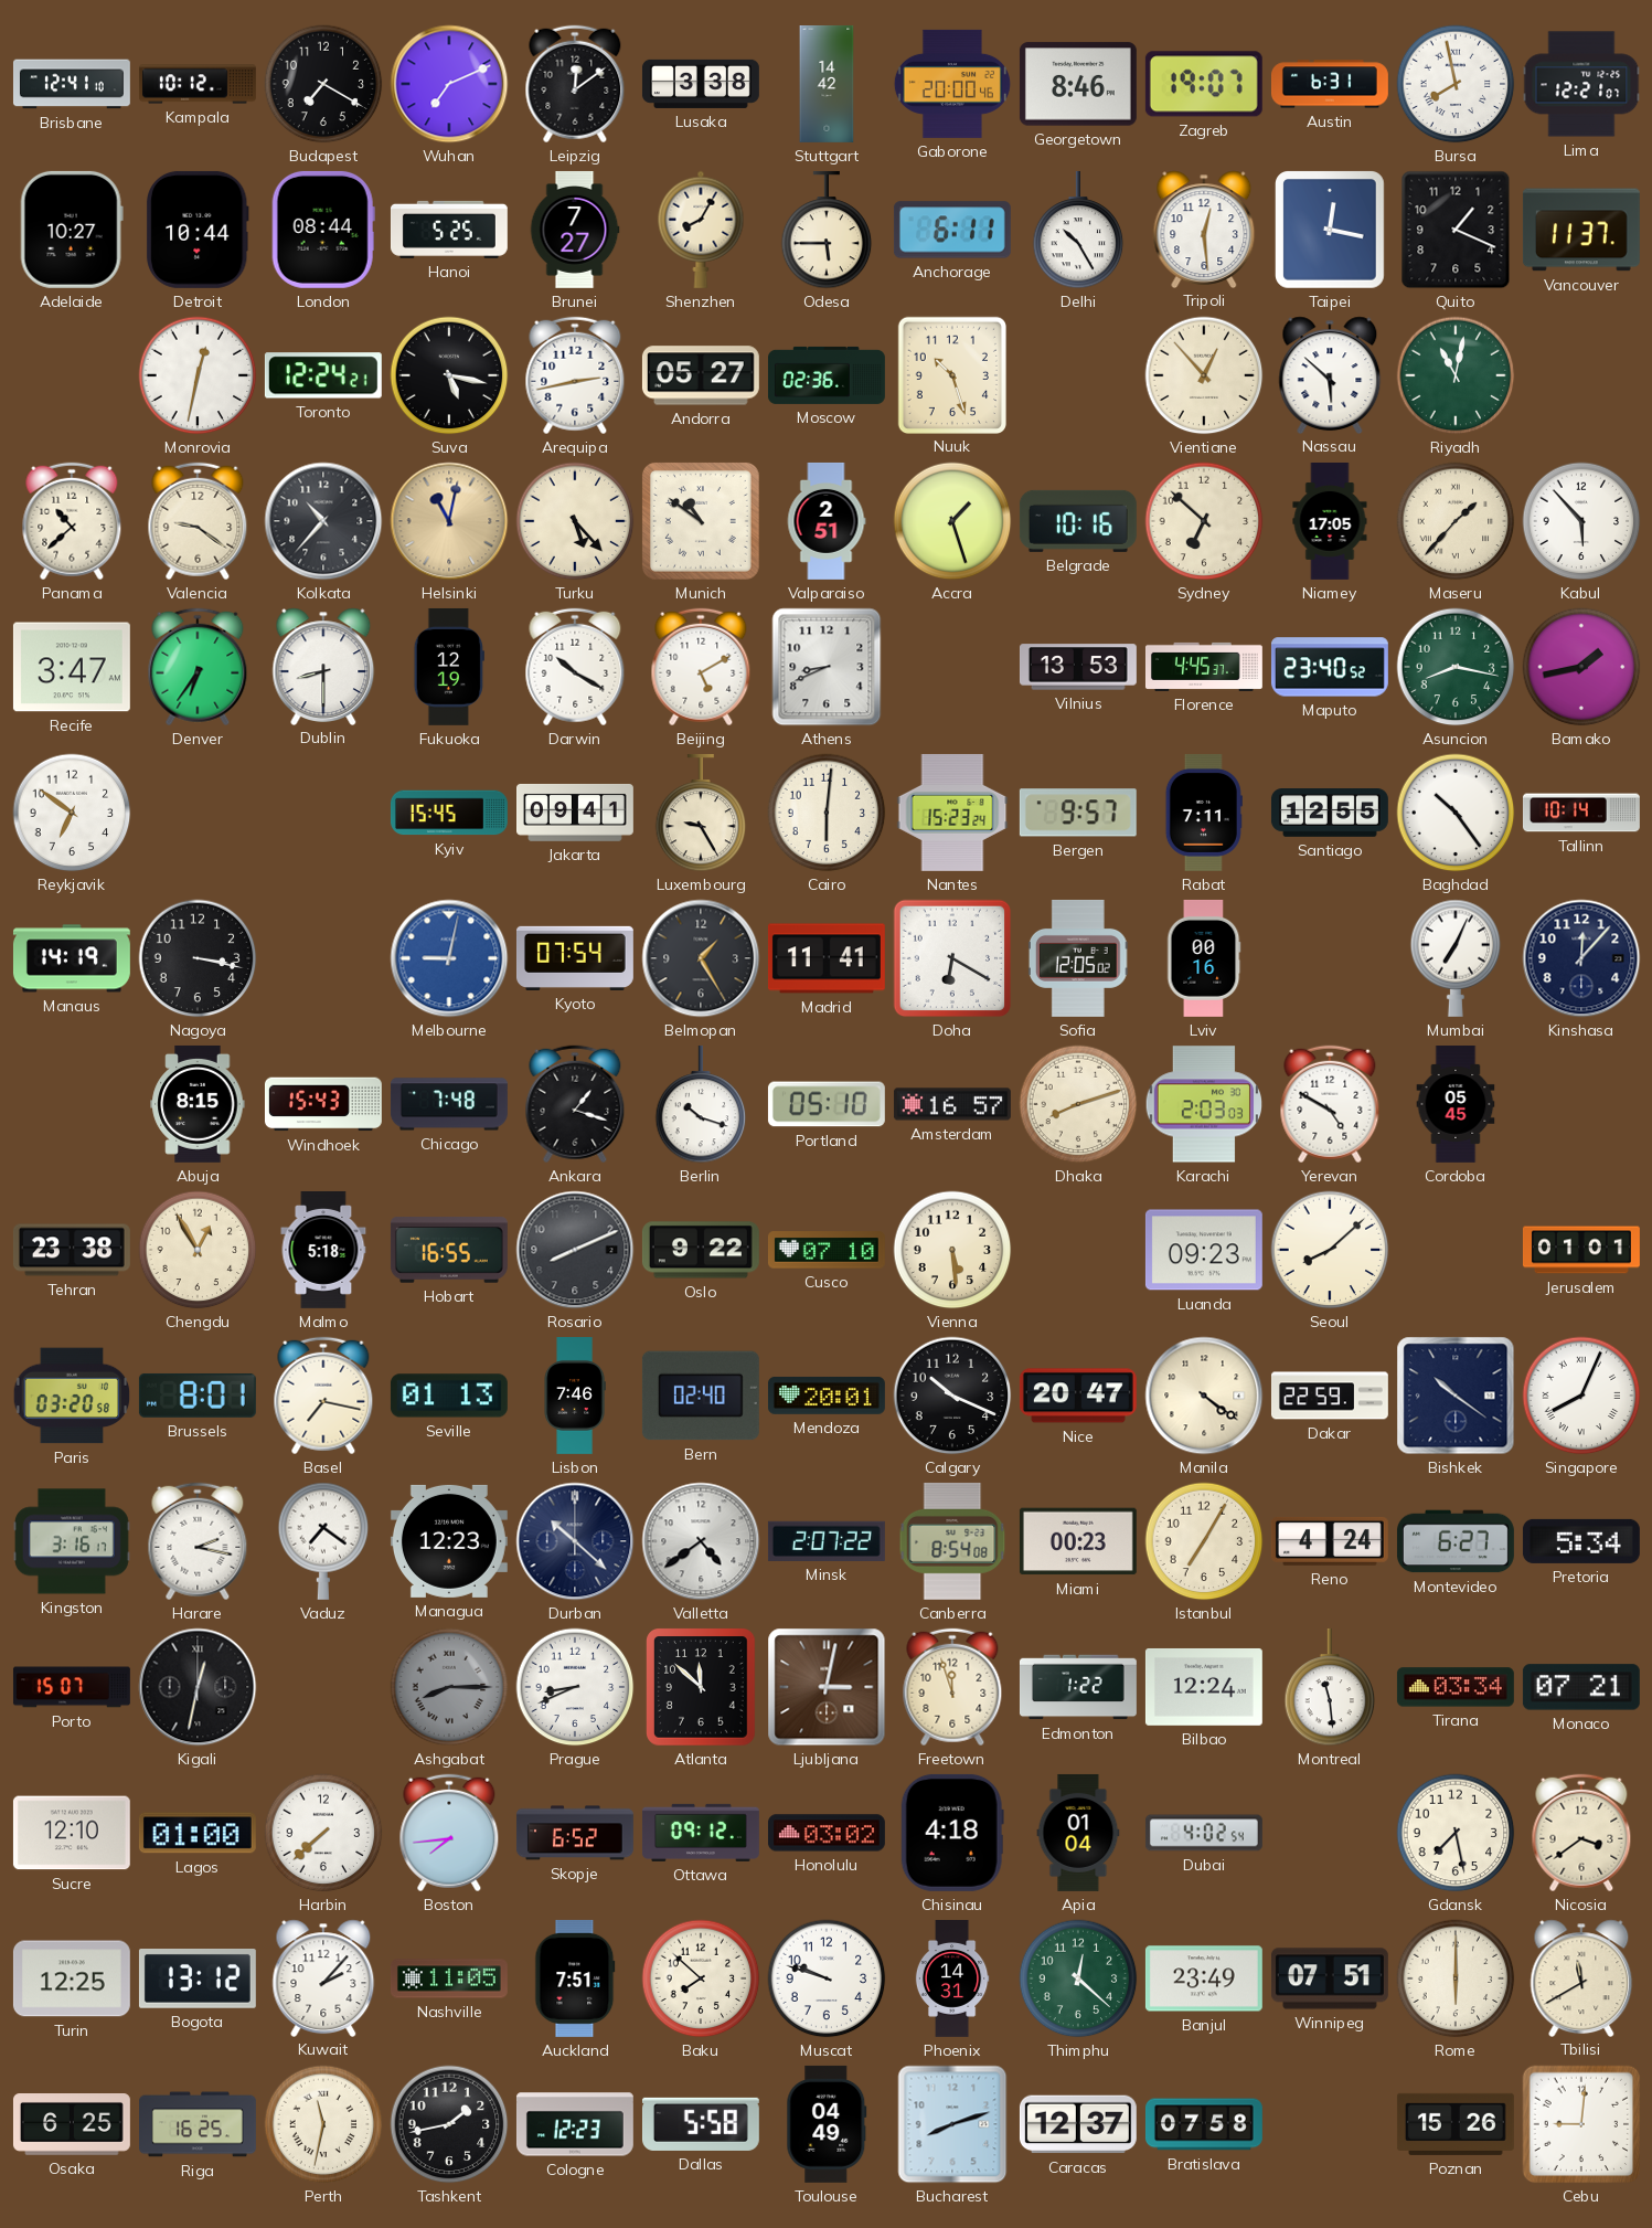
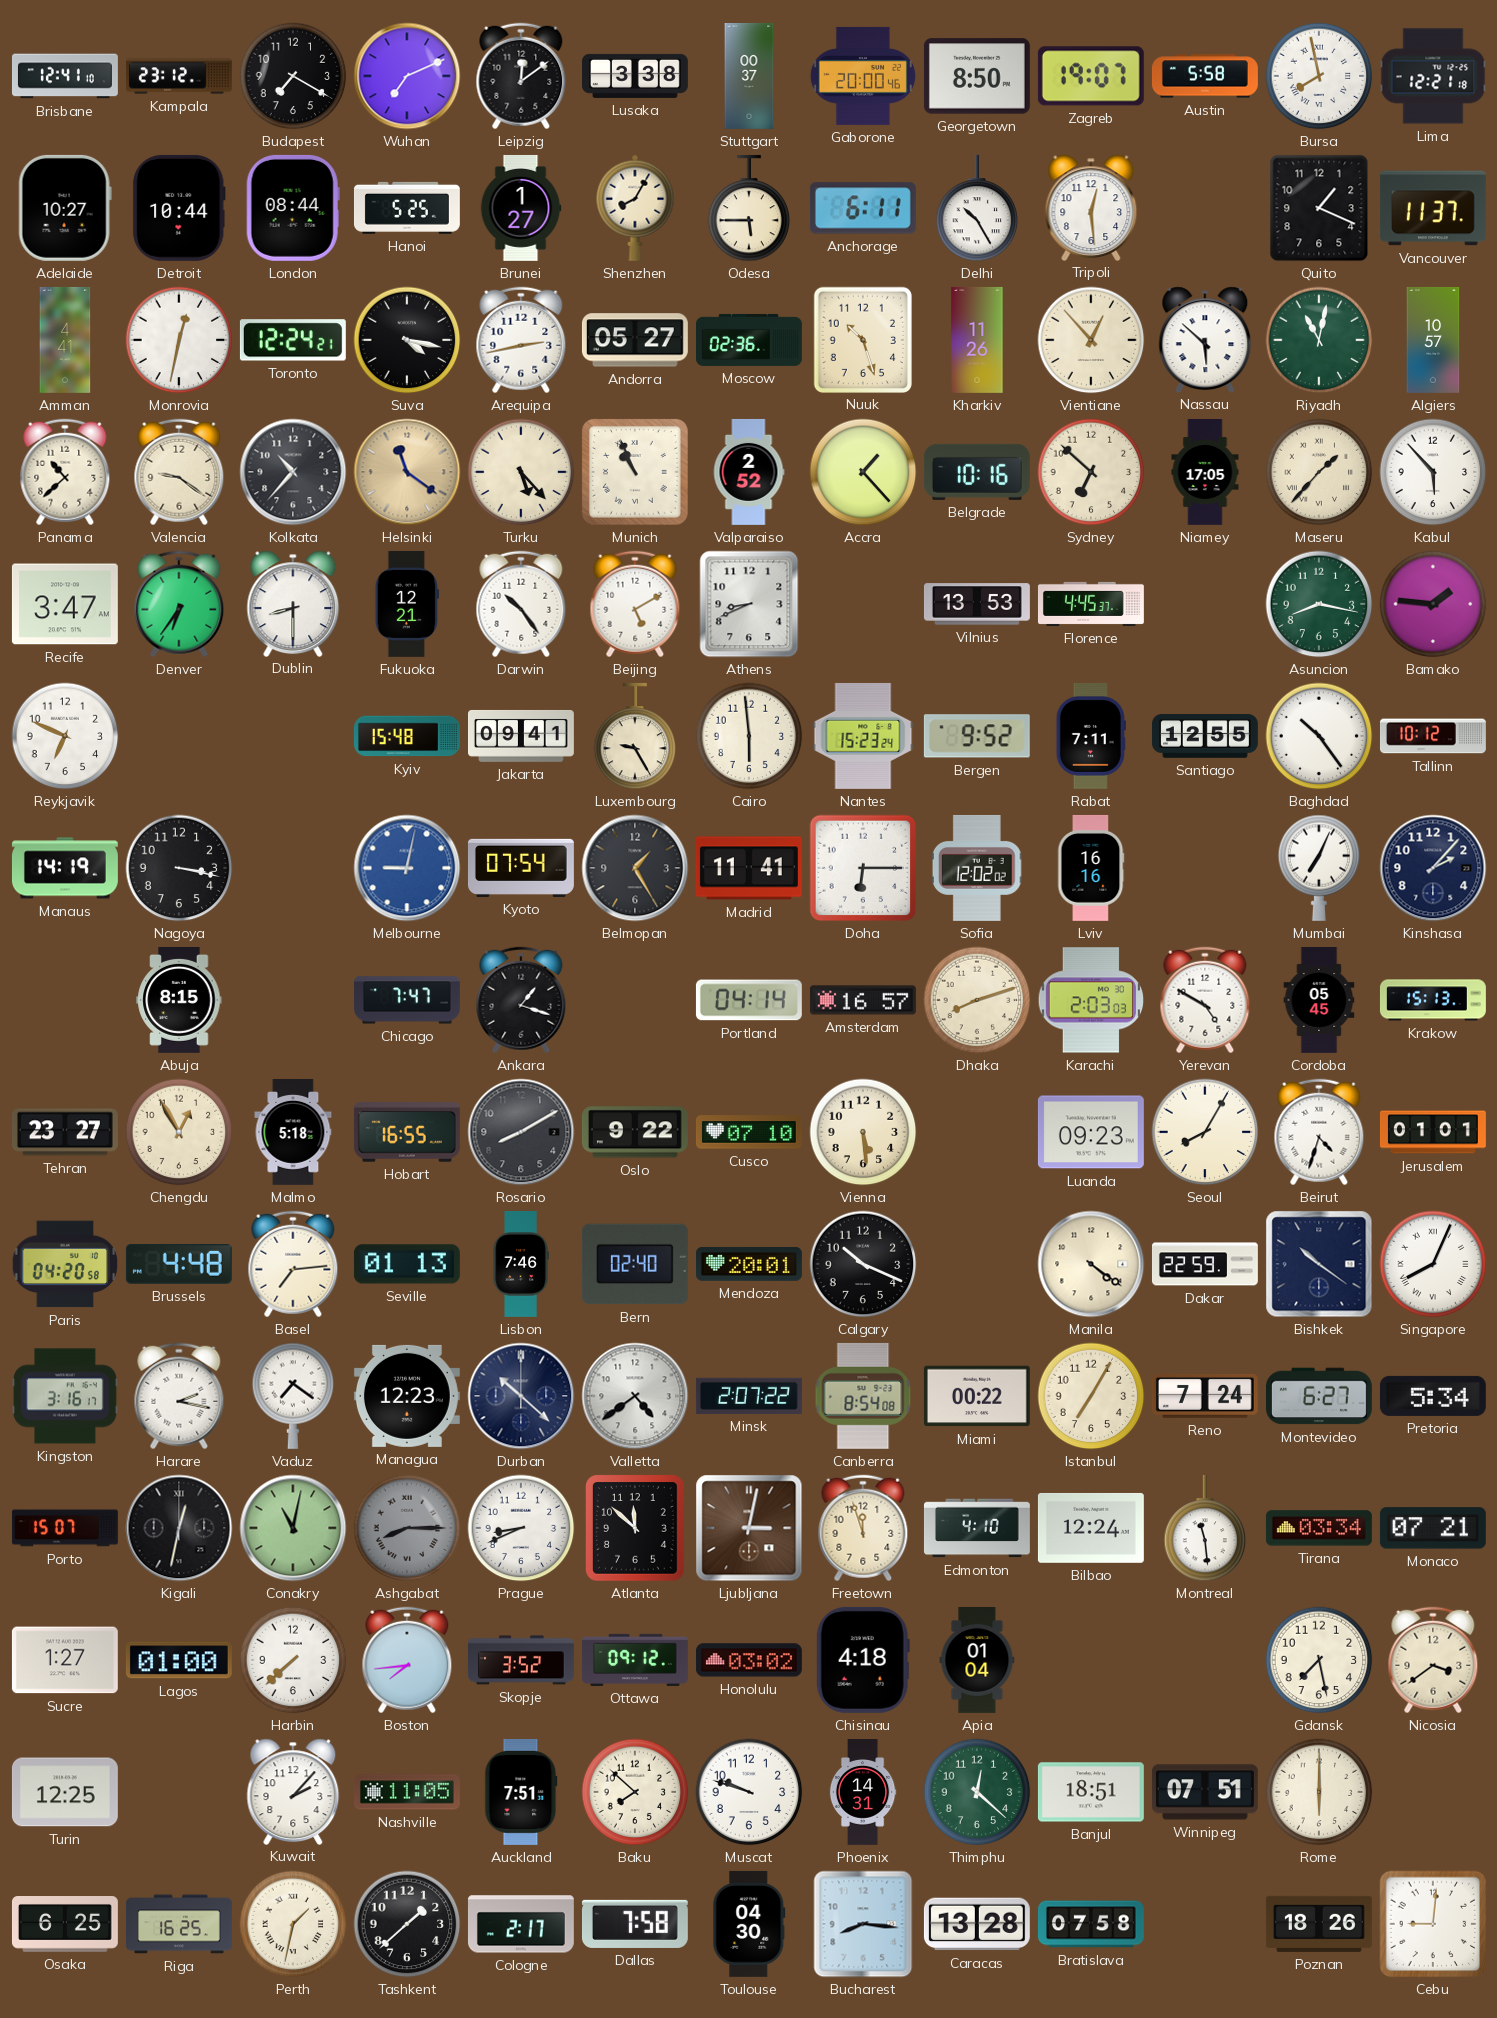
Kampala: 10:12 -> 23:12 (179, 76)
Stuttgart: 14:42 -> 00:37 (749, 77)
Georgetown: 8:46 -> 8:50 (977, 76)
Austin: 6:31 -> 5:58 (1205, 76)
Lima: 12:21:07 -> 12:21:18 (1433, 76)
Brunei: 7:27 -> 1:27 (521, 208)
Taipei: 12:17 -> none (1331, 231)
Amman: none -> 4:41 (65, 340)
Suva: 5:17 -> 4:17 (407, 340)
Kharkiv: none -> 11:26 (977, 340)
Algiers: none -> 10:57 (1433, 340)
Helsinki: 11:02 -> 11:21 (407, 472)
Munich: 10:51 -> 10:56 (635, 472)
Valparaiso: 2:51 -> 2:52 (749, 472)
Accra: 1:27 -> 1:23 (863, 472)
Fukuoka: 12:19 -> 12:21 (407, 604)
Darwin: 10:20 -> 10:24 (521, 604)
Maputo: 23:40 -> none (1330, 667)
Bamako: 1:43 -> 1:46 (1433, 604)
Reykjavik: 6:51 -> 6:49 (65, 736)
Kyiv: 15:45 -> 15:48 (407, 736)
Cairo: 6:01 -> 5:59 (749, 736)
Bergen: 9:57 -> 9:52 (977, 736)
Tallinn: 10:14 -> 10:12 (1433, 736)
Doha: 6:20 -> 6:15 (863, 868)
Sofia: 12:05 -> 12:02 (977, 868)
Lviv: 00:16 -> 16:16 (1091, 868)
Kinshasa: 12:07 -> 2:07 (1433, 868)
Windhoek: 15:43 -> none (323, 1104)
Chicago: 7:48 -> 7:47 (407, 1000)
Berlin: 10:18 -> none (701, 1104)
Portland: 05:10 -> 04:14 (749, 1000)
Krakow: none -> 15:13 (1433, 1000)
Tehran: 23:38 -> 23:27 (65, 1132)
Rosario: 8:11 -> 8:10 (521, 1132)
Seoul: 8:08 -> 8:05 (1205, 1132)
Beirut: none -> 4:33 (1319, 1132)
Paris: 03:20 -> 04:20 (65, 1264)
Brussels: 8:01 -> 4:48 (179, 1264)
Basel: 7:17 -> 7:14 (293, 1264)
Nice: 20:47 -> none (1078, 1396)
Miami: 00:23 -> 00:22 (977, 1396)
Reno: 4:24 -> 7:24 (1205, 1396)
Conakry: none -> 11:02 (293, 1528)
Edmonton: 1:22 -> 4:10 (977, 1528)
Sucre: 12:10 -> 1:27 (65, 1660)
Skopje: 6:52 -> 3:52 (521, 1660)
Dubai: 4:02 -> none (1204, 1833)
Bogota: 13:12 -> none (198, 1980)
Banjul: 23:49 -> 18:51 (1091, 1792)
Tbilisi: 11:40 -> none (1581, 1977)
Perth: 11:32 -> 1:32 (293, 1924)
Tashkent: 1:43 -> 1:38 (407, 1924)
Cologne: 12:23 -> 2:17 (521, 1924)
Dallas: 5:58 -> 7:58 (635, 1924)
Toulouse: 04:49 -> 04:30 (749, 1924)
Bucharest: 8:12 -> 8:16 (863, 1924)
Caracas: 12:37 -> 13:28 (977, 1924)
Poznan: 15:26 -> 18:26 (1319, 1924)
